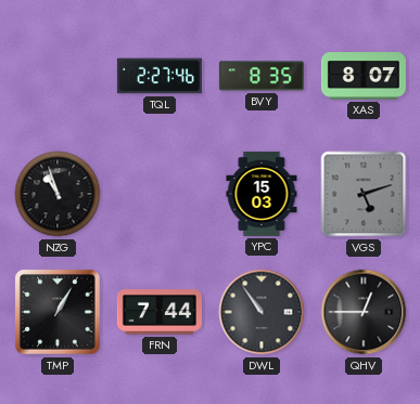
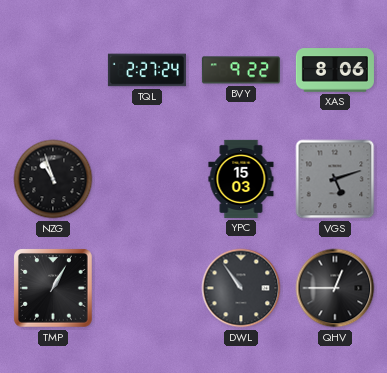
TQL: 2:27:46 -> 2:27:24 (147, 70)
BVY: 8:35 -> 9:22 (241, 70)
XAS: 8:07 -> 8:06 (335, 70)
FRN: 7:44 -> none (160, 312)
